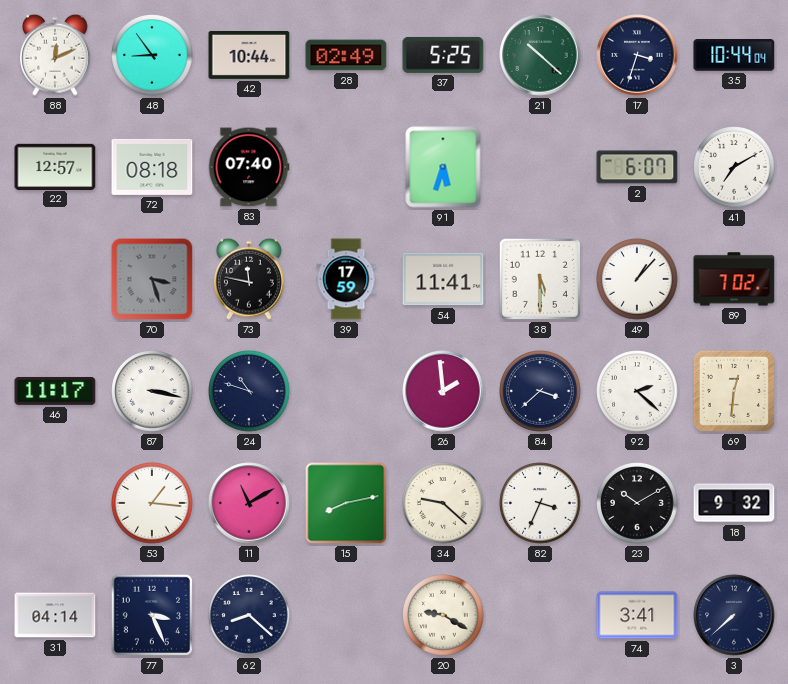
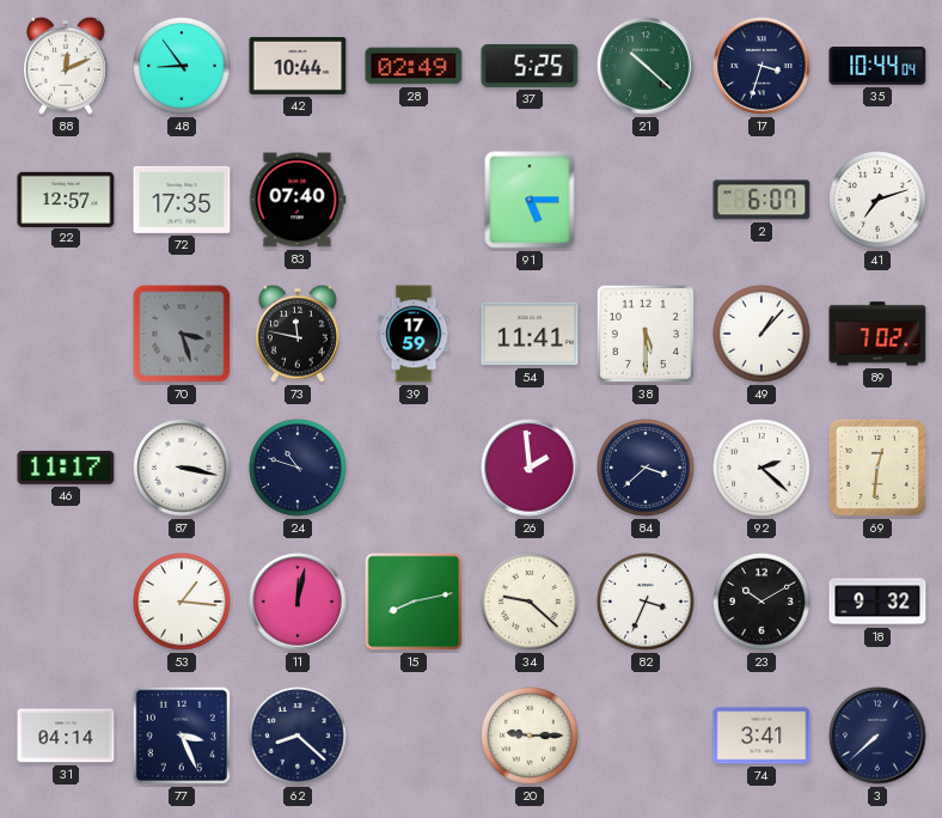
72: 08:18 -> 17:35 (182, 200)
91: 5:33 -> 5:15 (530, 200)
41: 7:10 -> 7:12 (877, 200)
11: 11:10 -> 12:02 (298, 602)
20: 9:20 -> 9:15 (530, 735)
